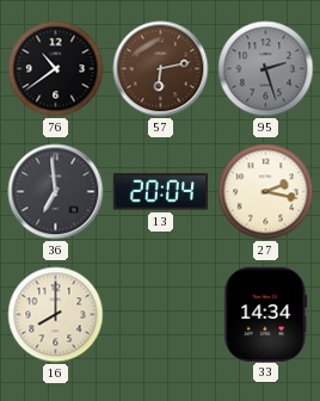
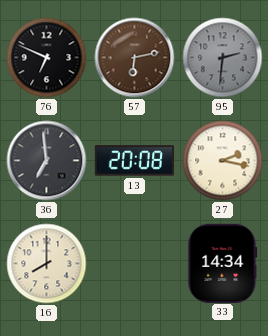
76: 10:39 -> 6:49 (47, 58)
95: 2:27 -> 2:31 (223, 58)
13: 20:04 -> 20:08 (135, 161)
